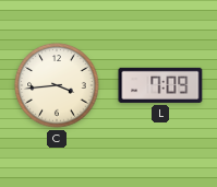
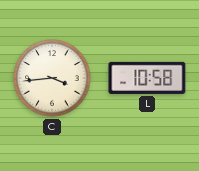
L: 7:09 -> 10:58 (147, 78)
